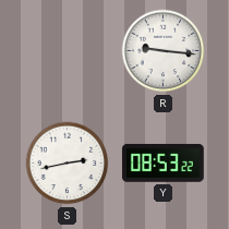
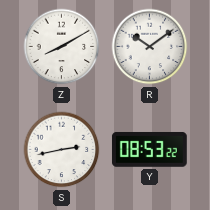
Z: none -> 8:10 (62, 47)
R: 9:16 -> 10:09 (150, 47)
